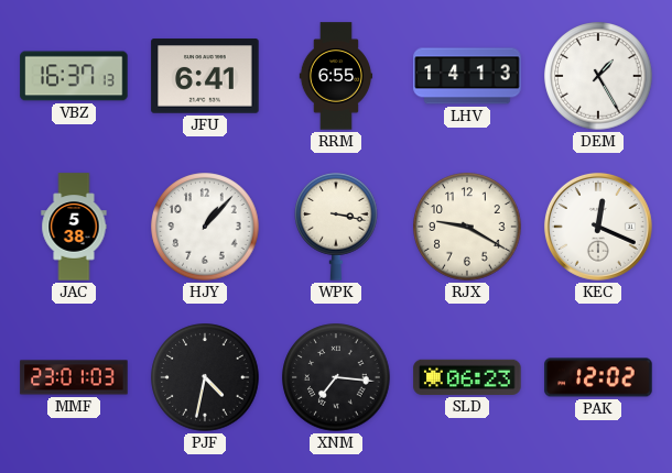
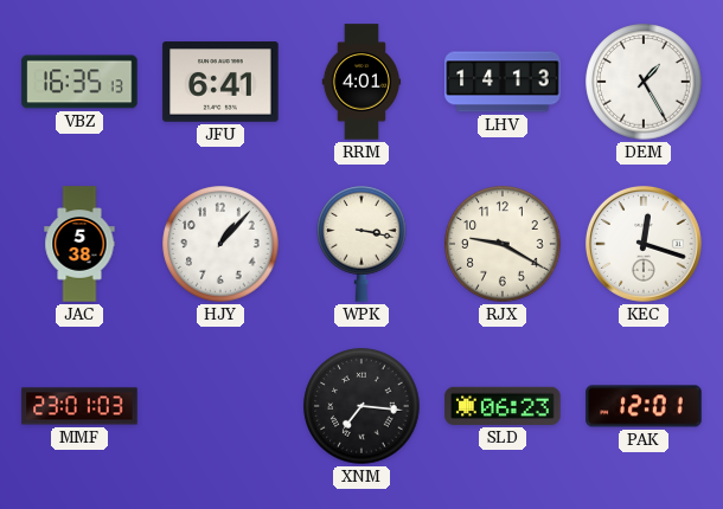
VBZ: 16:37 -> 16:35 (79, 82)
RRM: 6:55 -> 4:01 (361, 82)
KEC: 12:19 -> 12:18 (644, 244)
PJF: 4:32 -> none (205, 377)
PAK: 12:02 -> 12:01 (644, 406)
